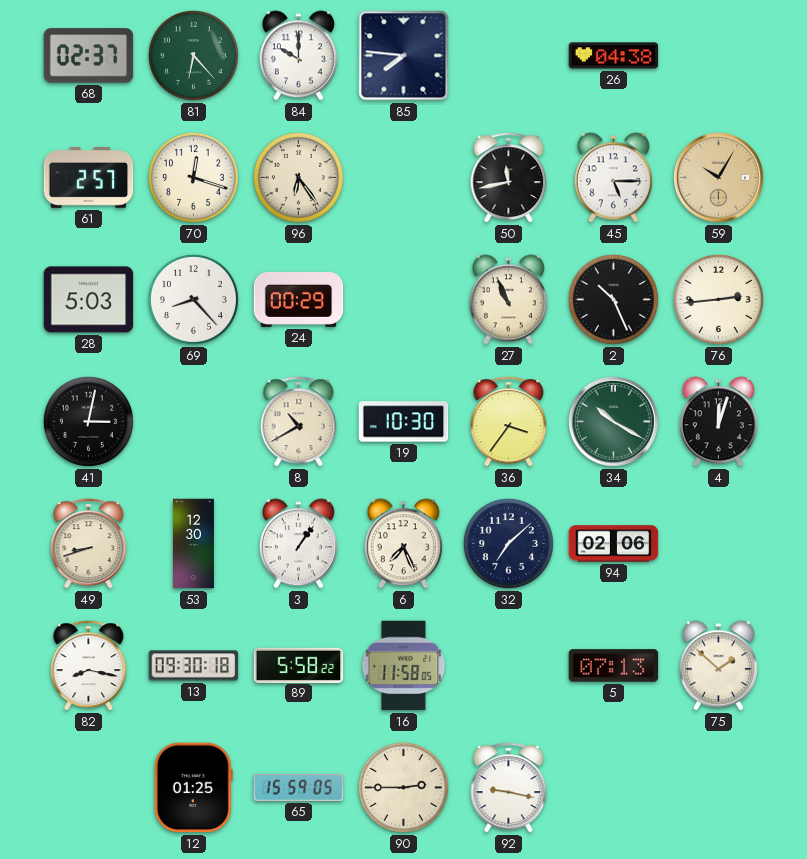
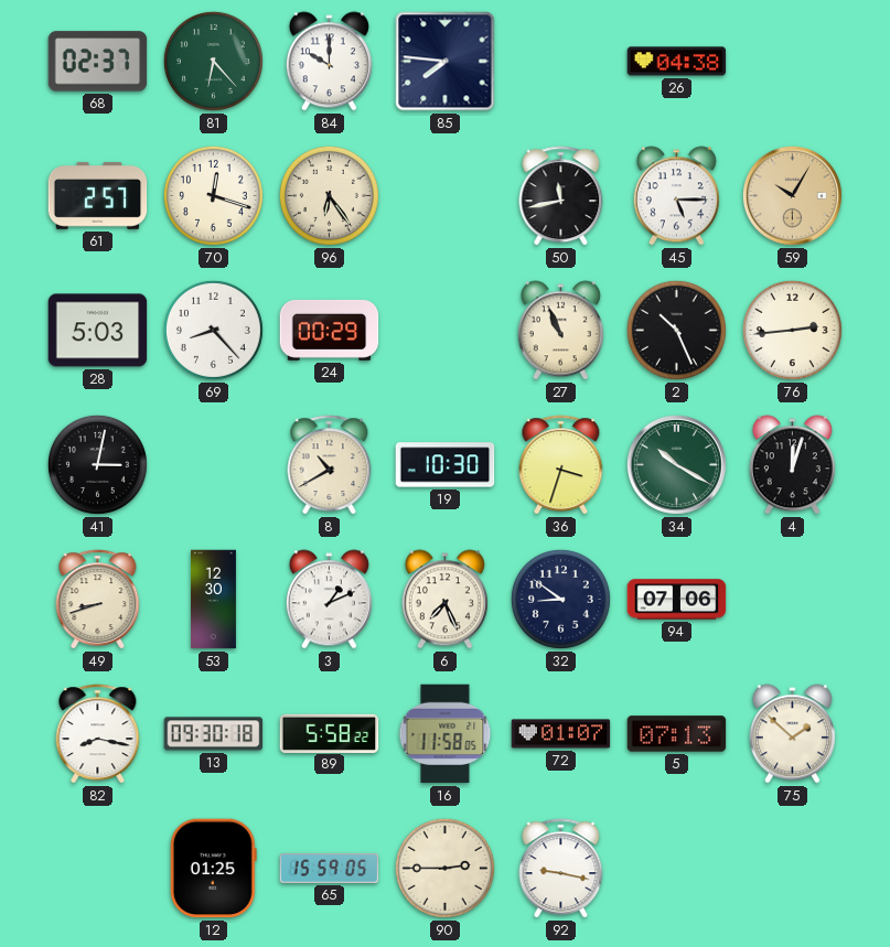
36: 3:36 -> 3:33 (561, 465)
3: 1:06 -> 1:11 (329, 600)
32: 7:08 -> 8:51 (560, 599)
94: 02:06 -> 07:06 (677, 600)
72: none -> 01:07 (561, 734)
